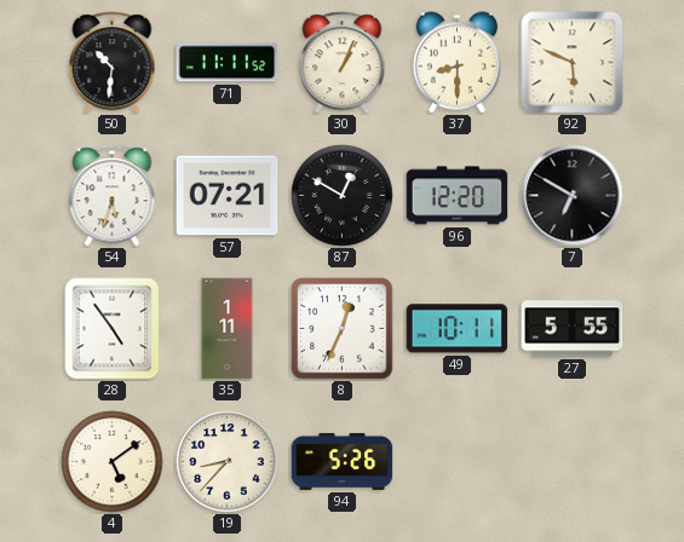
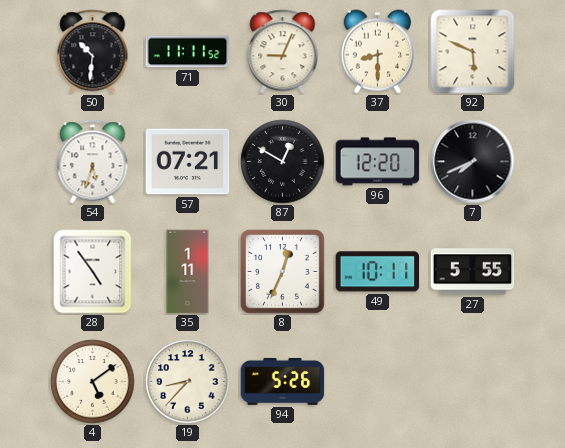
30: 1:04 -> 9:04 (283, 52)
7: 6:50 -> 7:41 (473, 162)
